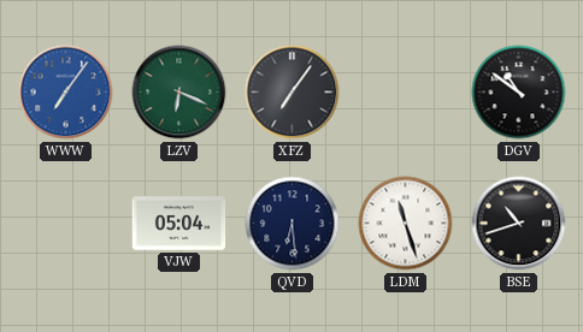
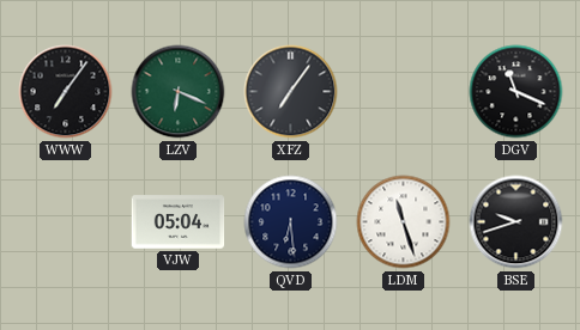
WWW dial: blue -> black (66, 92)
DGV: 10:51 -> 11:19 (516, 92)
BSE: 10:42 -> 9:42 (516, 222)
